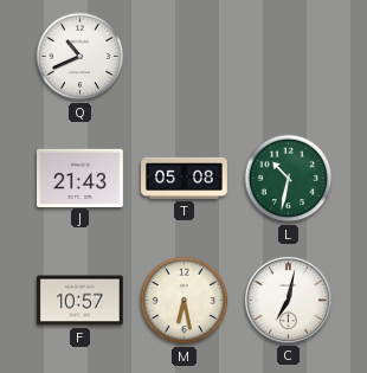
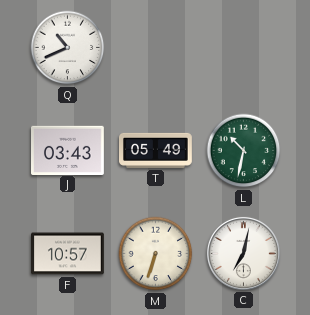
J: 21:43 -> 03:43 (68, 150)
T: 05:08 -> 05:49 (156, 150)
M: 6:28 -> 6:33 (156, 254)
